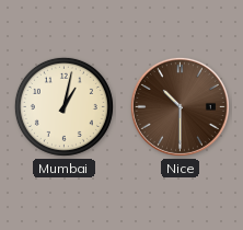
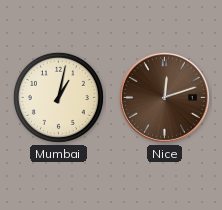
Nice: 10:30 -> 12:12 (164, 97)
